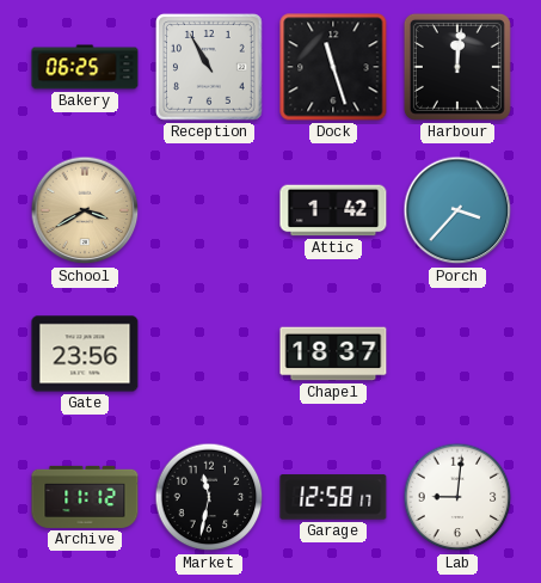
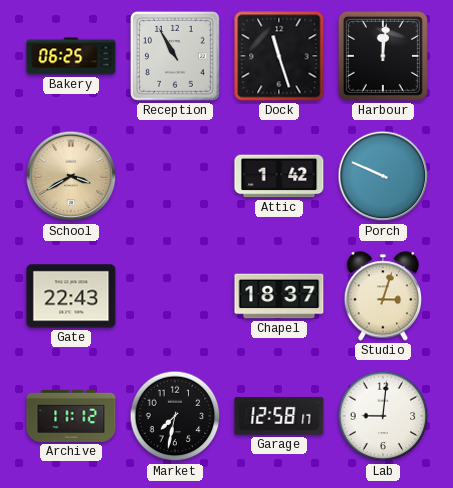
Porch: 3:37 -> 9:49 (383, 176)
Gate: 23:56 -> 22:43 (71, 296)
Studio: none -> 3:03 (383, 296)
Market: 11:32 -> 7:32 (175, 416)
